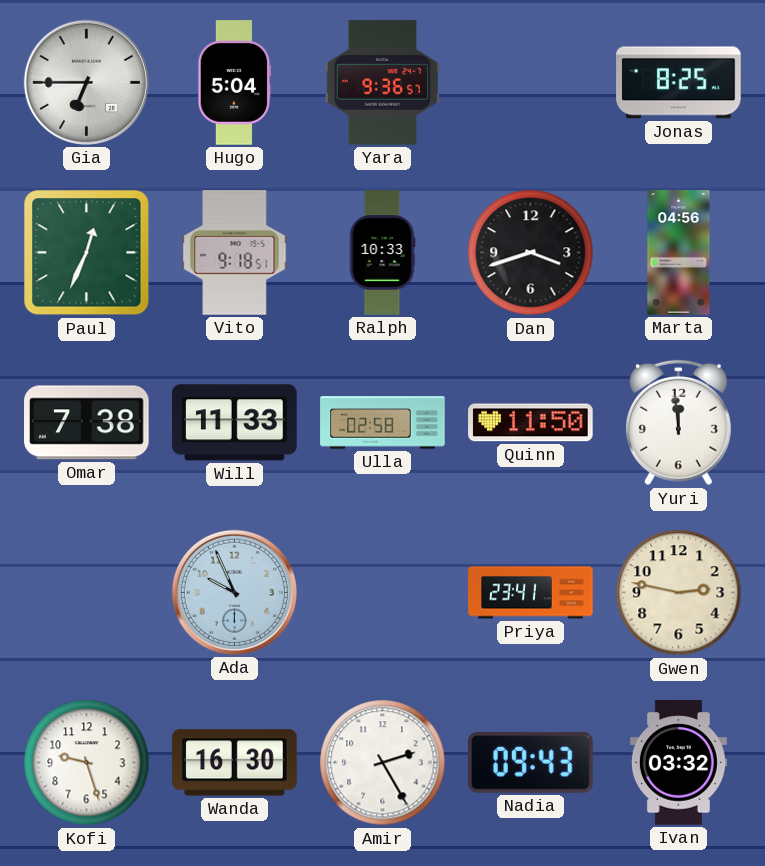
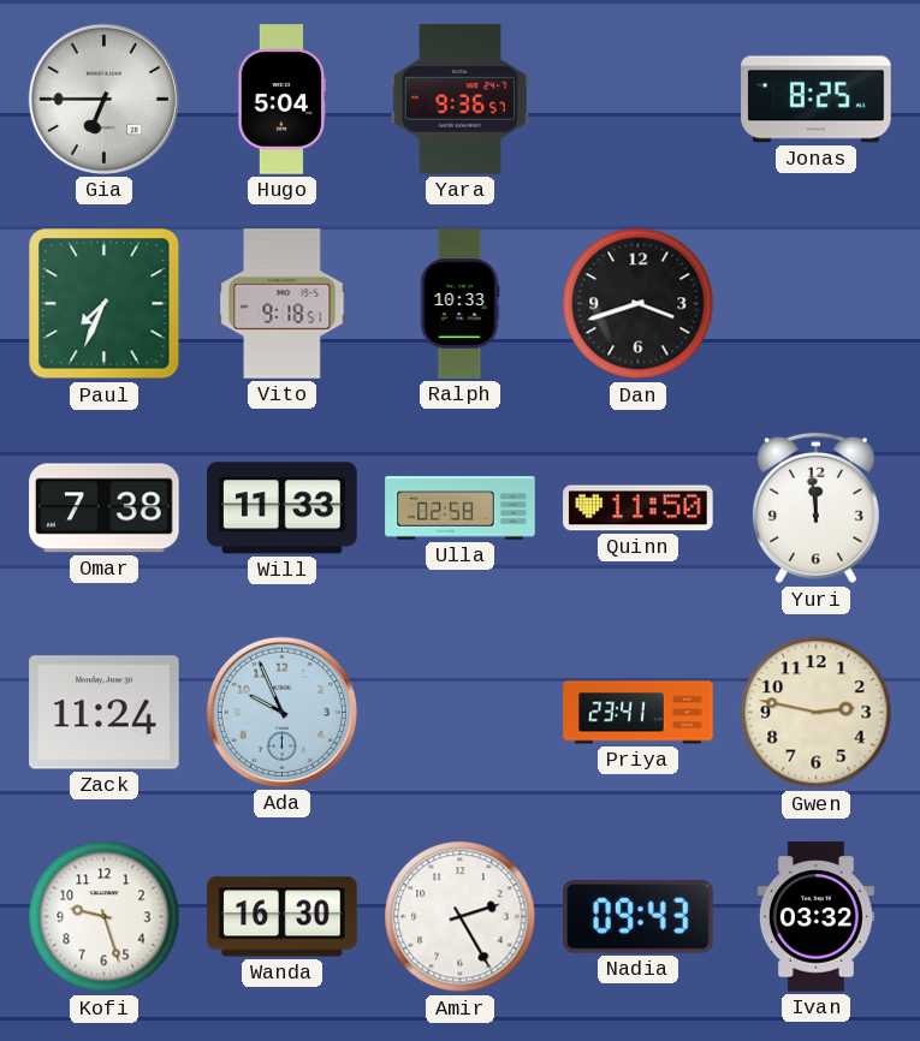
Paul: 12:34 -> 7:34 (105, 304)
Marta: 04:56 -> none (679, 253)
Zack: none -> 11:24 (105, 713)
